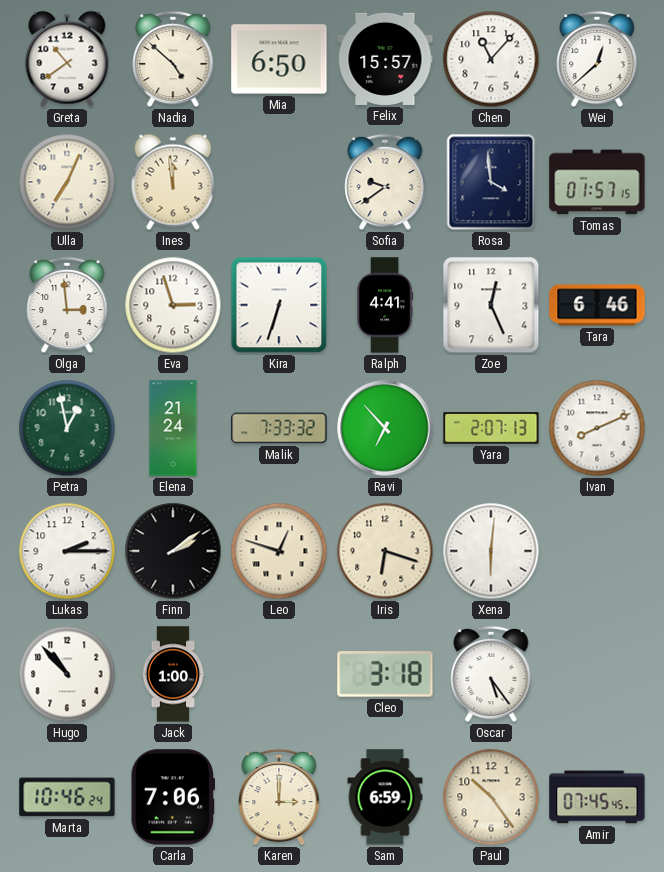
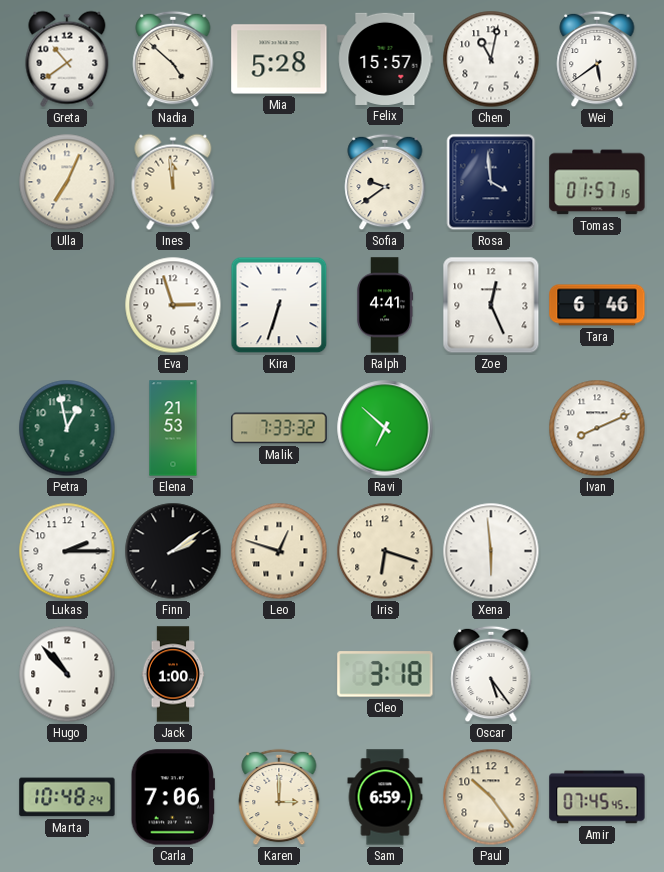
Mia: 6:50 -> 5:28 (279, 59)
Chen: 11:07 -> 11:02 (491, 59)
Wei: 12:38 -> 5:39 (597, 59)
Olga: 2:59 -> none (67, 305)
Elena: 21:24 -> 21:53 (173, 428)
Ravi: 6:53 -> 6:52 (385, 428)
Yara: 2:07 -> none (491, 428)
Xena: 6:01 -> 5:59 (491, 551)
Marta: 10:46 -> 10:48 (67, 797)
